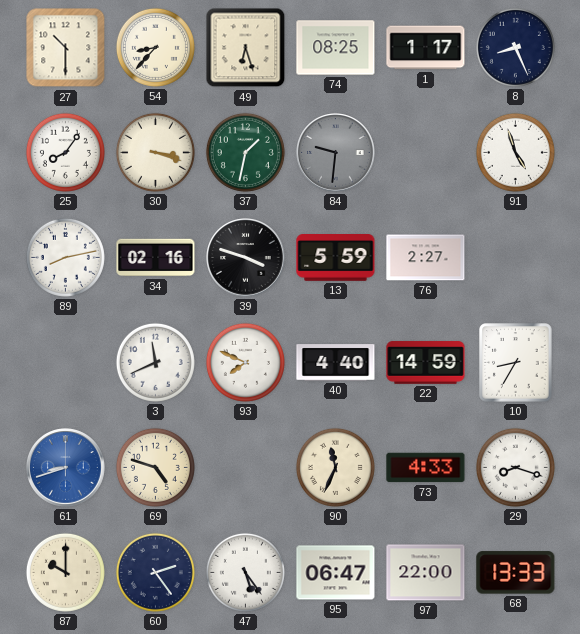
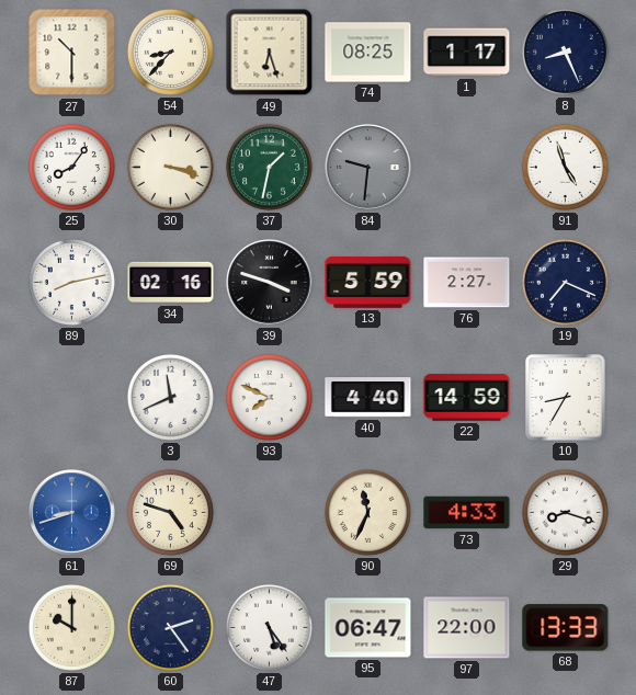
19: none -> 7:19 (565, 282)
